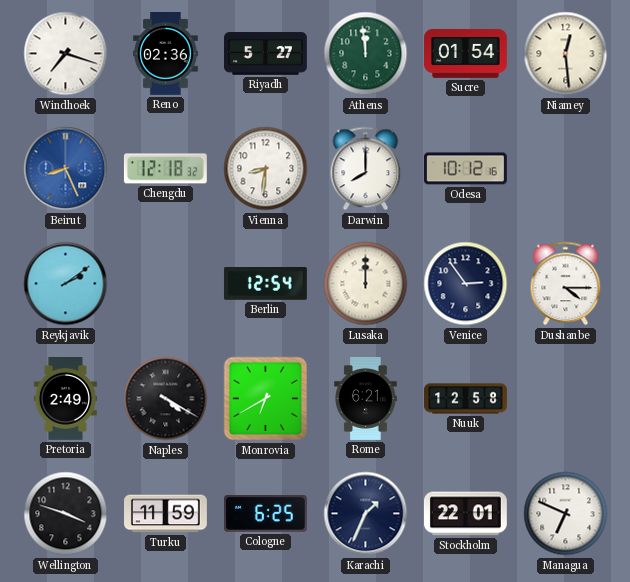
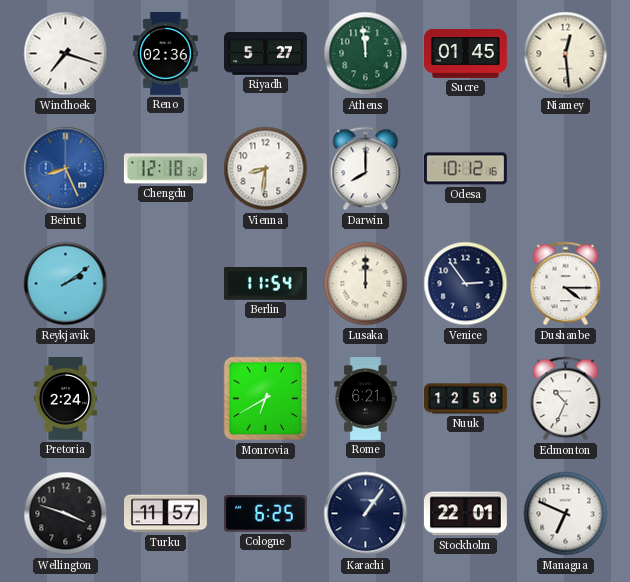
Sucre: 01:54 -> 01:45 (466, 53)
Berlin: 12:54 -> 11:54 (265, 284)
Pretoria: 2:49 -> 2:24 (65, 399)
Naples: 4:20 -> none (166, 399)
Edmonton: none -> 10:34 (566, 399)
Turku: 11:59 -> 11:57 (166, 514)
Karachi: 1:34 -> 1:06 (366, 514)
